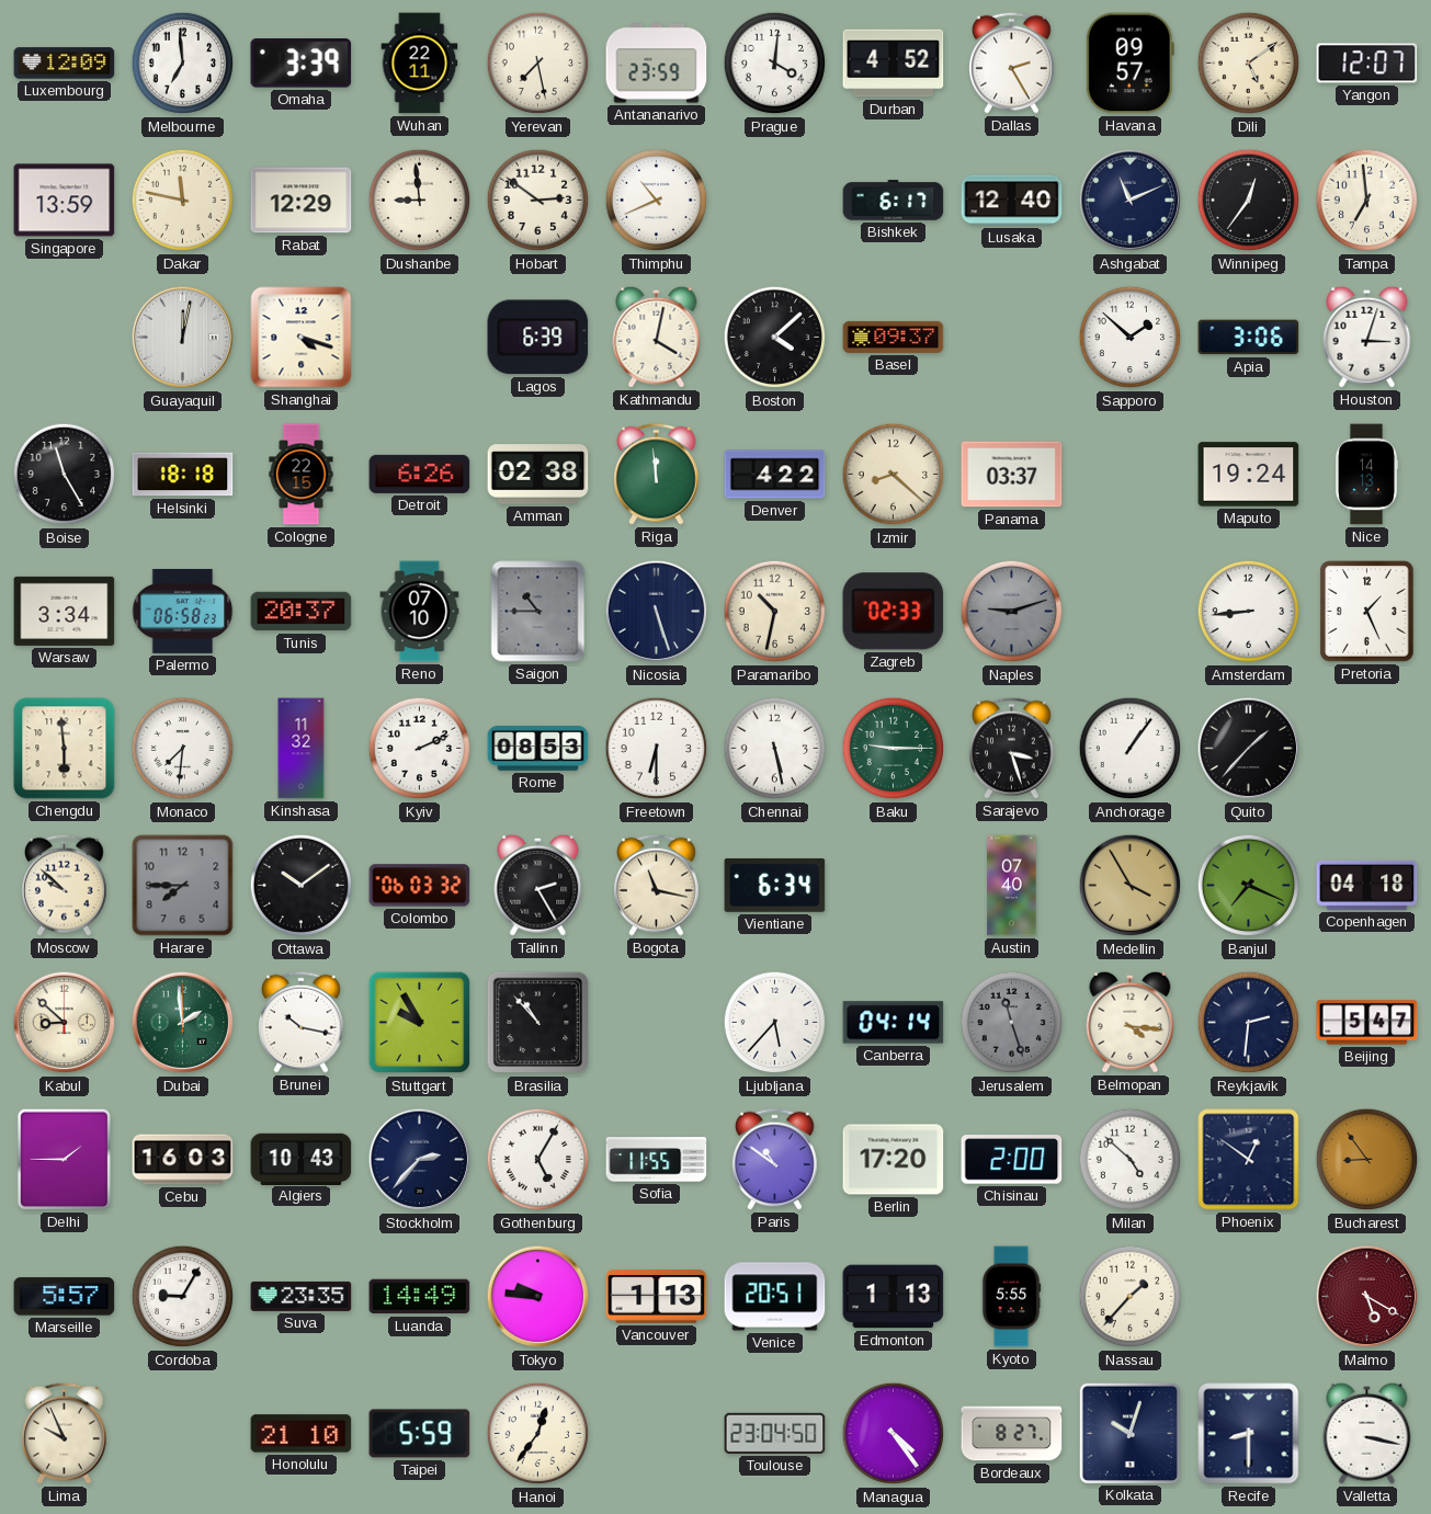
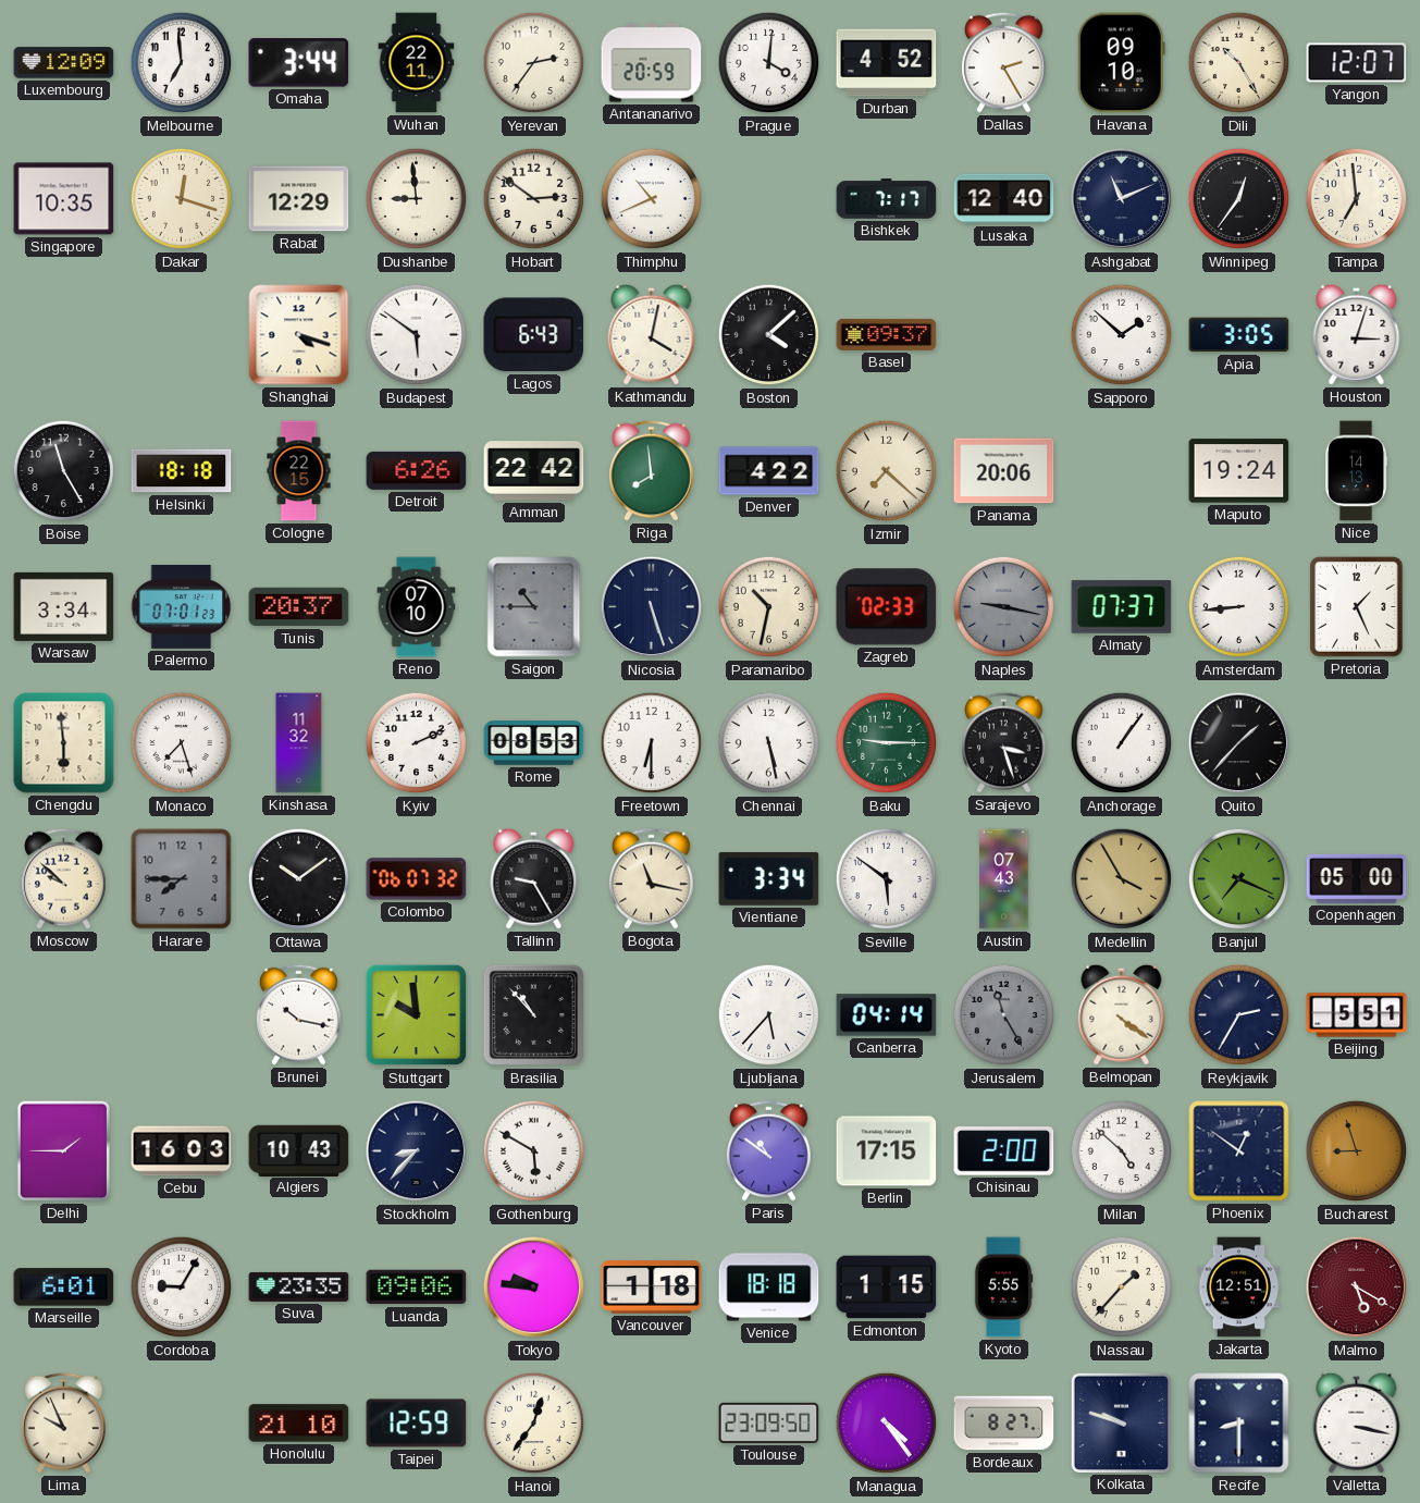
Omaha: 3:39 -> 3:44 (299, 63)
Yerevan: 7:28 -> 2:36 (534, 63)
Antananarivo: 23:59 -> 20:59 (652, 63)
Havana: 09:57 -> 09:10 (1121, 63)
Dili: 5:09 -> 10:25 (1239, 63)
Singapore: 13:59 -> 10:35 (64, 199)
Dakar: 11:47 -> 12:18 (182, 199)
Bishkek: 6:17 -> 7:17 (887, 199)
Guayaquil: 12:02 -> none (183, 338)
Budapest: none -> 5:51 (417, 335)
Lagos: 6:39 -> 6:43 (534, 335)
Apia: 3:06 -> 3:05 (1239, 335)
Amman: 02:38 -> 22:42 (534, 471)
Riga: 11:59 -> 7:59 (652, 470)
Izmir: 8:22 -> 7:22 (887, 471)
Panama: 03:37 -> 20:06 (1004, 471)
Palermo: 06:58 -> 07:01 (182, 606)
Naples: 9:12 -> 9:17 (1004, 607)
Almaty: none -> 07:37 (1122, 607)
Monaco: 7:31 -> 7:27 (182, 743)
Colombo: 06:03 -> 06:07 (417, 879)
Tallinn: 2:25 -> 9:25 (534, 878)
Vientiane: 6:34 -> 3:34 (769, 878)
Seville: none -> 5:51 (887, 879)
Austin: 07:40 -> 07:43 (1004, 879)
Copenhagen: 04:18 -> 05:00 (1357, 878)
Kabul: 8:52 -> none (65, 1023)
Dubai: 1:59 -> none (183, 1023)
Stuttgart: 9:55 -> 9:59 (417, 1015)
Jerusalem: 11:27 -> 11:25 (1004, 1015)
Belmopan: 4:16 -> 4:21 (1122, 1014)
Reykjavik: 2:31 -> 2:35 (1239, 1015)
Beijing: 5:47 -> 5:51 (1357, 1015)
Stockholm: 2:37 -> 8:37 (417, 1151)
Gothenburg: 5:05 -> 5:50 (534, 1151)
Sofia: 11:55 -> none (657, 1160)
Berlin: 17:20 -> 17:15 (887, 1151)
Bucharest: 8:54 -> 8:57 (1357, 1151)
Marseille: 5:57 -> 6:01 (64, 1288)
Luanda: 14:49 -> 09:06 (417, 1288)
Vancouver: 1:13 -> 1:18 (652, 1288)
Venice: 20:51 -> 18:18 (769, 1288)
Edmonton: 1:13 -> 1:15 (887, 1288)
Jakarta: none -> 12:51 (1239, 1288)
Taipei: 5:59 -> 12:59 (417, 1424)
Toulouse: 23:04 -> 23:09 (769, 1422)
Kolkata: 10:03 -> 9:48 (1121, 1422)
